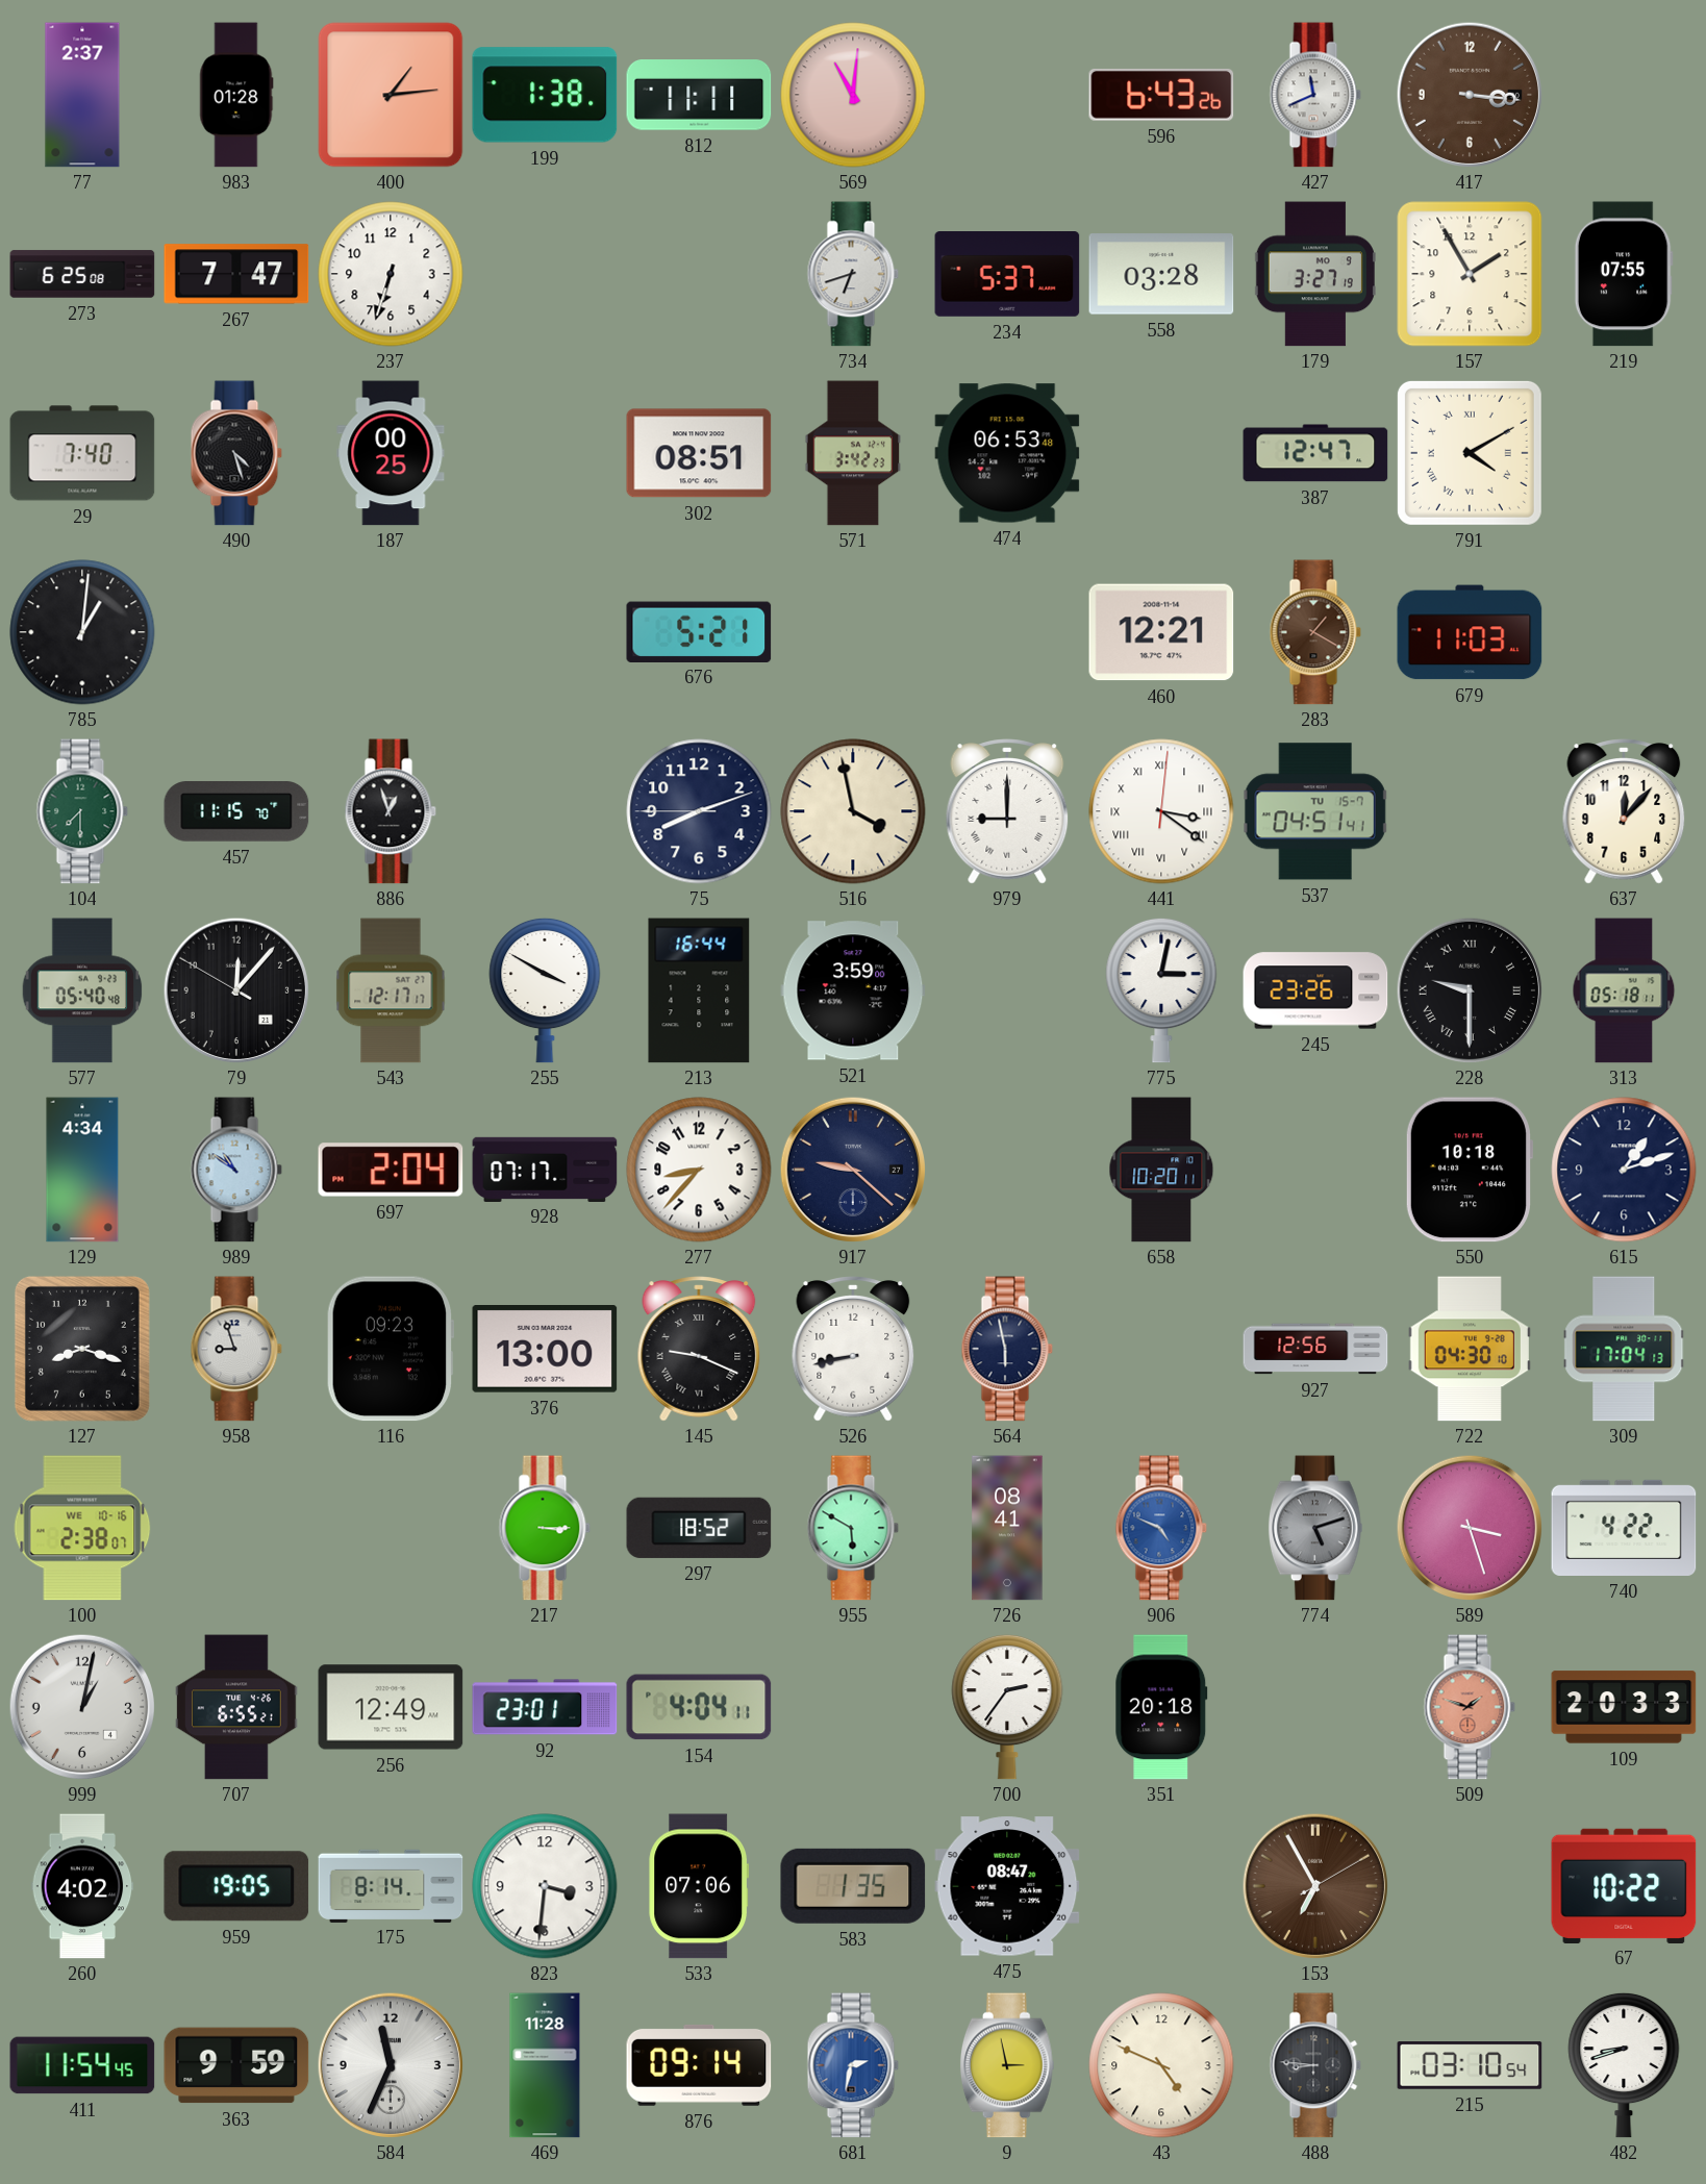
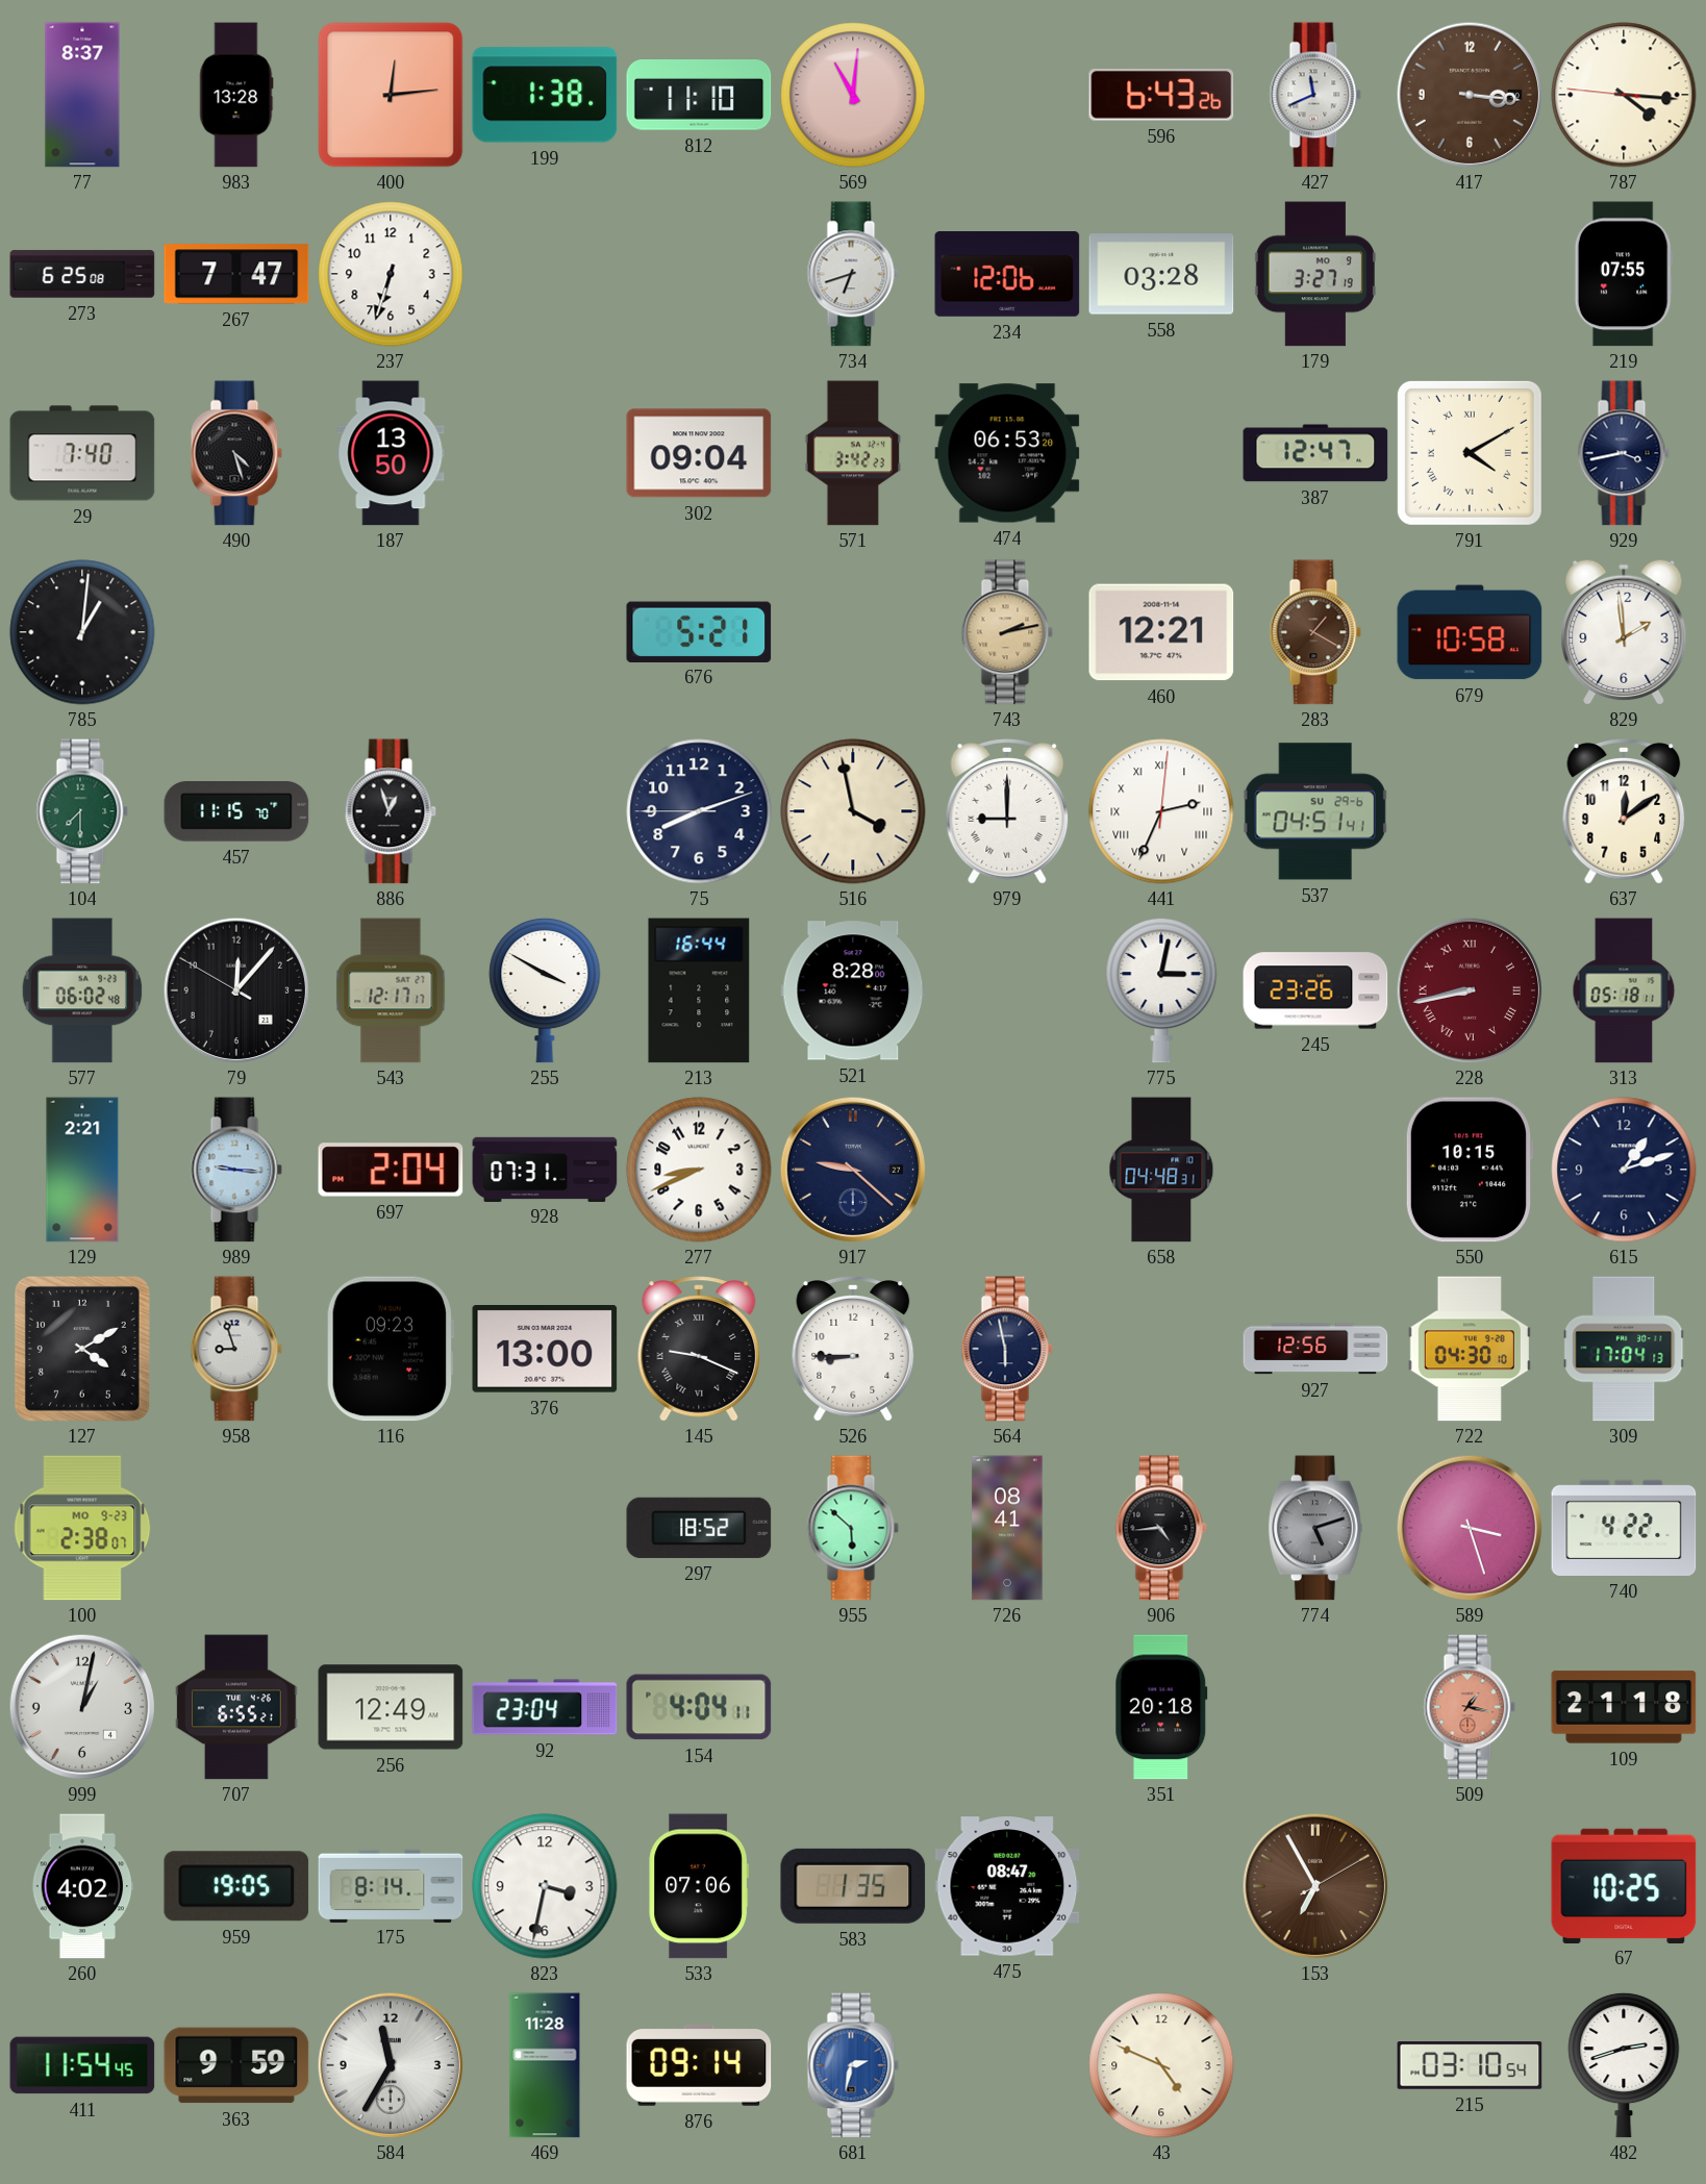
77: 2:37 -> 8:37 (82, 95)
983: 01:28 -> 13:28 (236, 95)
400: 1:14 -> 12:14 (391, 95)
812: 11:11 -> 11:10 (699, 96)
787: none -> 4:15 (1624, 95)
234: 5:37 -> 12:06 (1007, 275)
157: 1:55 -> none (1470, 274)
187: 00:25 -> 13:50 (391, 453)
302: 08:51 -> 09:04 (699, 453)
474: 06:53:48 -> 06:53:20 (1007, 453)
929: none -> 3:43 (1624, 453)
743: none -> 2:13 (1007, 632)
679: 11:03 -> 10:58 (1470, 632)
829: none -> 1:59 (1624, 632)
441: 3:21 -> 2:34 (1161, 811)
537 date: TU 15-7 -> SU 29-6 (1315, 811)
637: 12:07 -> 12:09 (1624, 811)
577: 05:40 -> 06:02 (82, 990)
521: 3:59 -> 8:28 (853, 990)
228: 9:30 -> 8:43 (1470, 990)
228 dial: black -> burgundy (1470, 990)
129: 4:34 -> 2:21 (82, 1170)
989: 10:51 -> 9:16 (236, 1170)
928: 07:17 -> 07:31 (545, 1169)
277: 8:37 -> 8:41 (699, 1170)
658: 10:20 -> 04:48 (1161, 1170)
550: 10:18 -> 10:15 (1469, 1170)
127: 8:18 -> 4:10 (82, 1349)
526: 8:43 -> 8:45 (853, 1349)
100 date: WE 10-16 -> MO 9-23 (82, 1528)
217: 3:15 -> none (545, 1528)
955: 5:50 -> 5:52 (853, 1528)
906: 4:49 -> 4:44 (1161, 1528)
906 dial: blue -> black (1161, 1528)
92: 23:01 -> 23:04 (545, 1707)
700: 2:36 -> none (1007, 1707)
509: 1:48 -> 1:17 (1470, 1707)
109: 20:33 -> 21:18 (1624, 1707)
823: 3:31 -> 3:32 (545, 1886)
67: 10:22 -> 10:25 (1624, 1885)
584: 11:34 -> 11:35 (391, 2065)
9: 2:58 -> none (1007, 2065)
488: 8:46 -> none (1315, 2065)
482: 8:42 -> 2:42 (1624, 2065)
